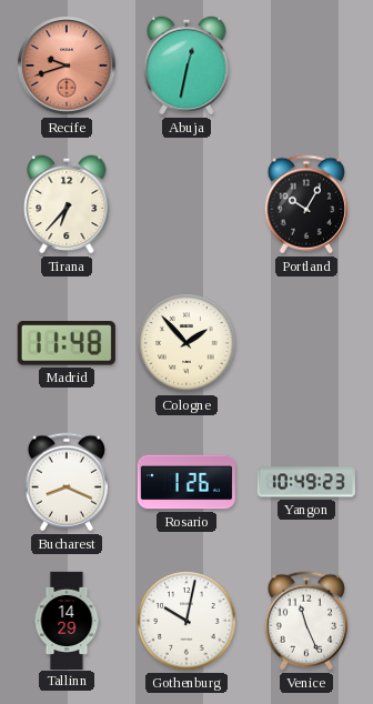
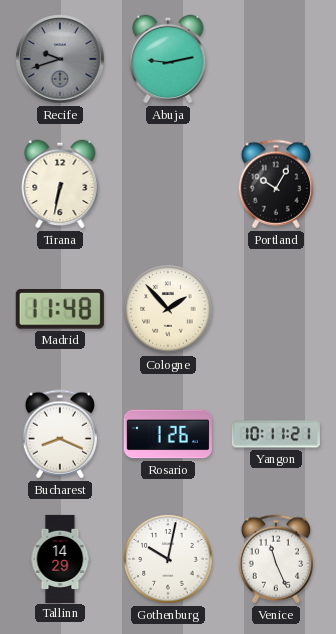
Recife dial: salmon -> grey (60, 59)
Abuja: 12:32 -> 9:13 (168, 59)
Tirana: 6:37 -> 6:32 (60, 184)
Yangon: 10:49 -> 10:11 (276, 434)
